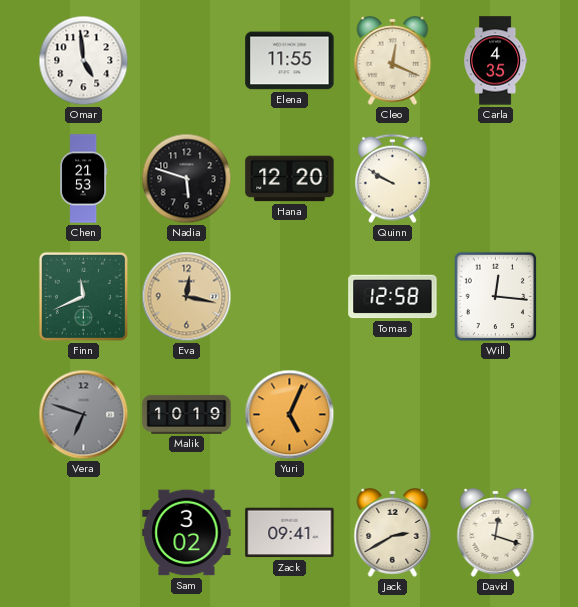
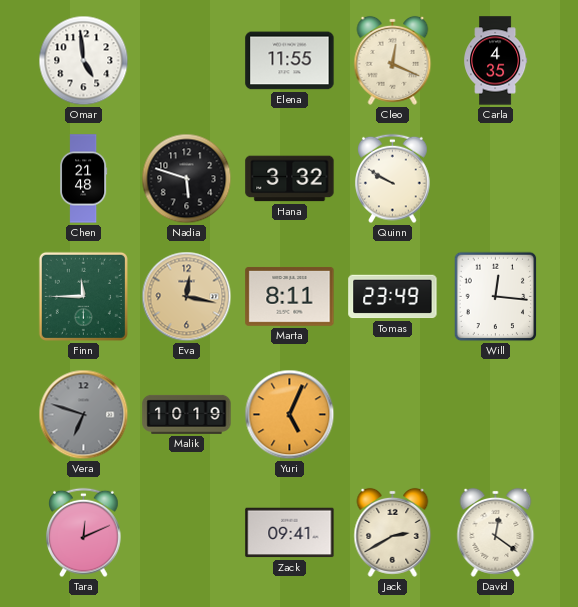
Chen: 21:53 -> 21:48 (83, 179)
Hana: 12:20 -> 3:32 (290, 179)
Finn: 11:41 -> 11:45 (83, 296)
Marta: none -> 8:11 (290, 296)
Tomas: 12:58 -> 23:49 (393, 297)
Tara: none -> 12:11 (84, 533)
Sam: 3:02 -> none (187, 533)
David: 12:18 -> 12:21 (496, 532)
